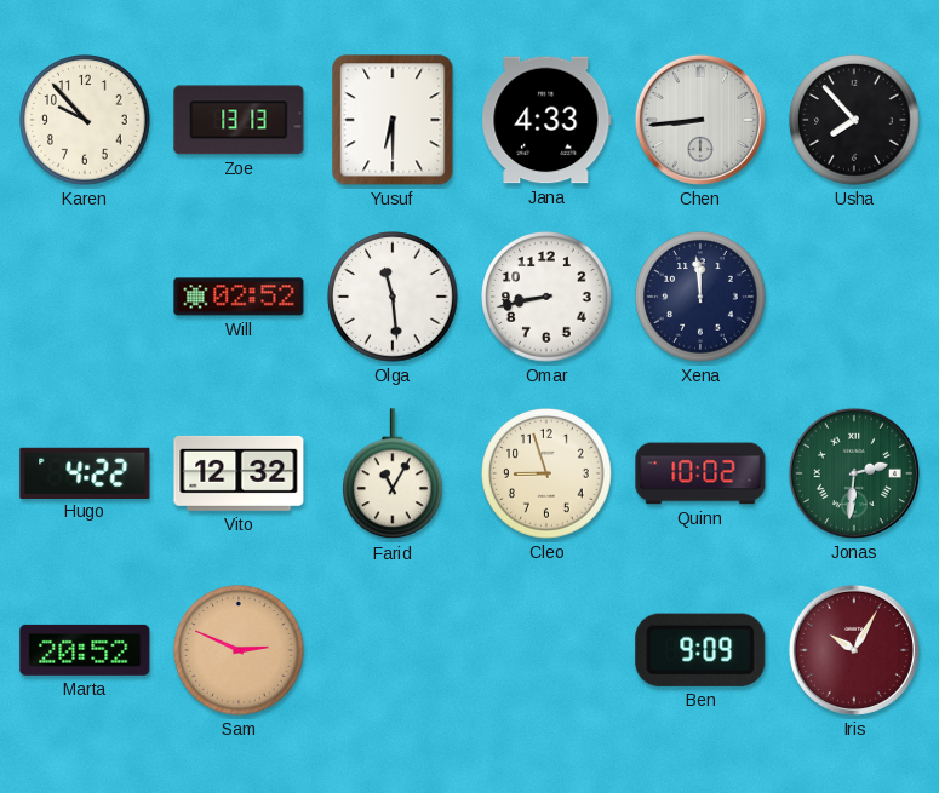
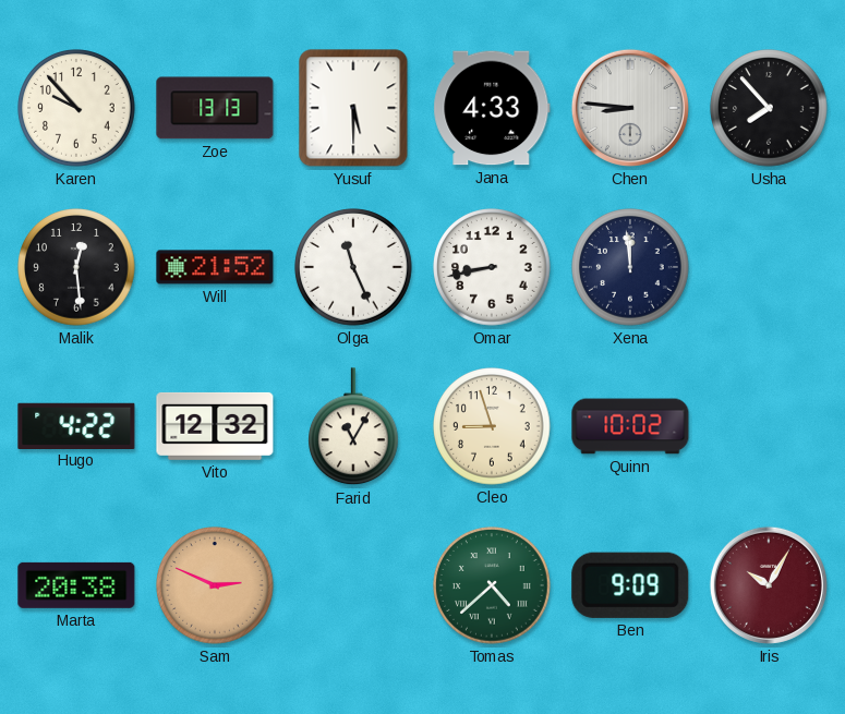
Yusuf: 6:30 -> 5:30 (353, 108)
Chen: 8:44 -> 8:46 (630, 108)
Malik: none -> 12:29 (76, 267)
Will: 02:52 -> 21:52 (215, 267)
Olga: 11:29 -> 11:26 (353, 267)
Jonas: 2:31 -> none (854, 473)
Marta: 20:52 -> 20:38 (76, 585)
Tomas: none -> 4:38 (492, 585)
